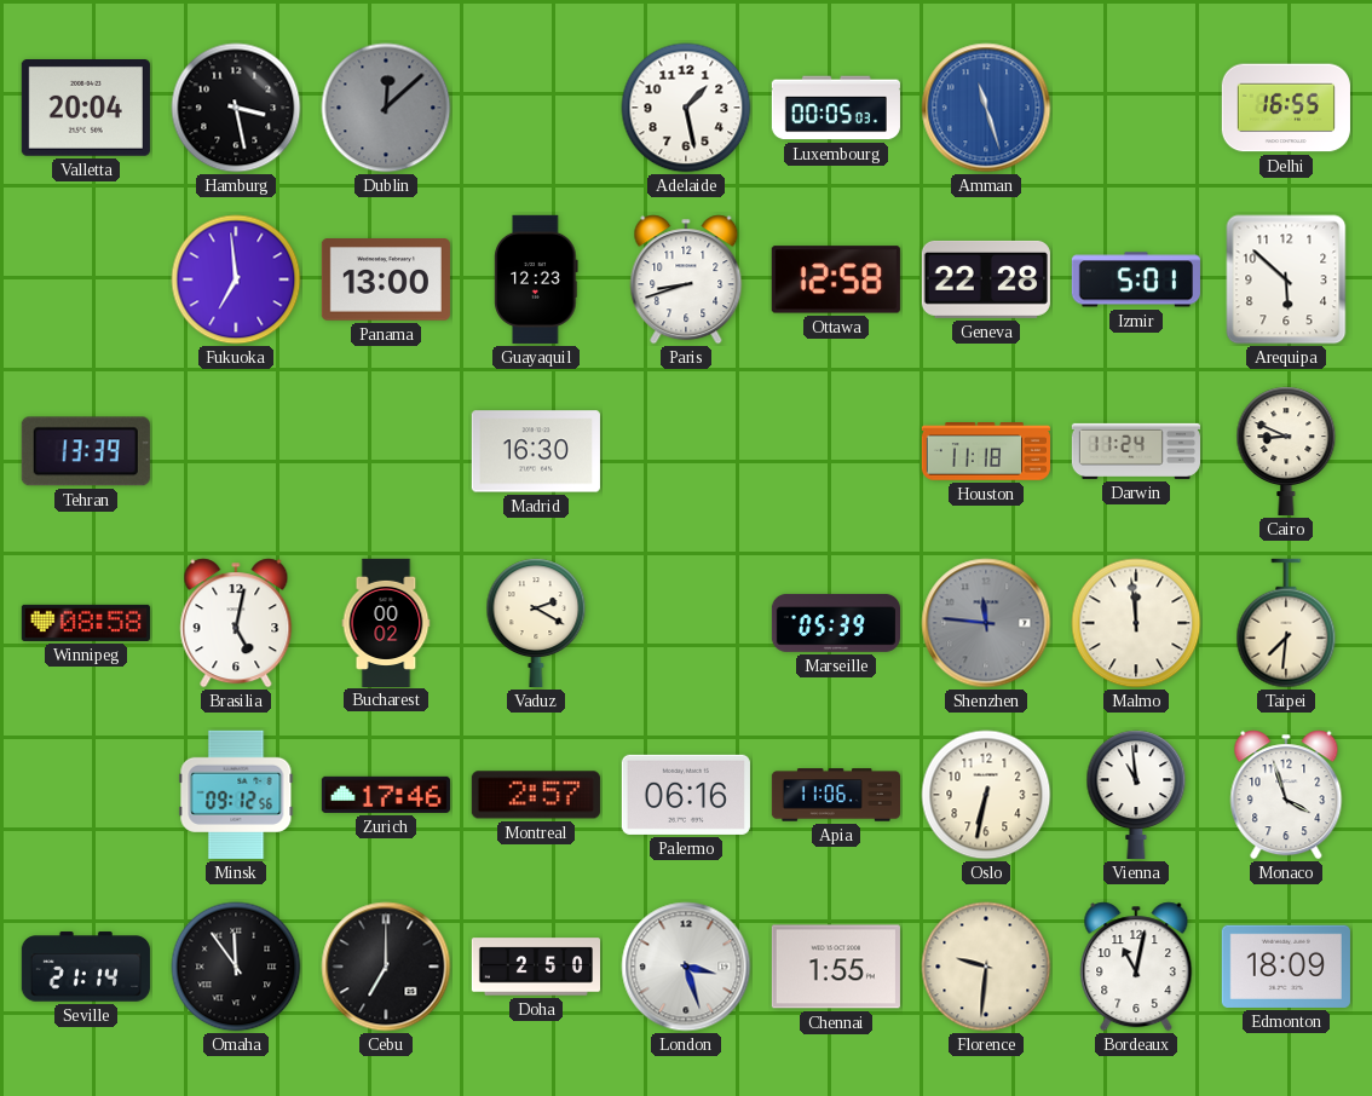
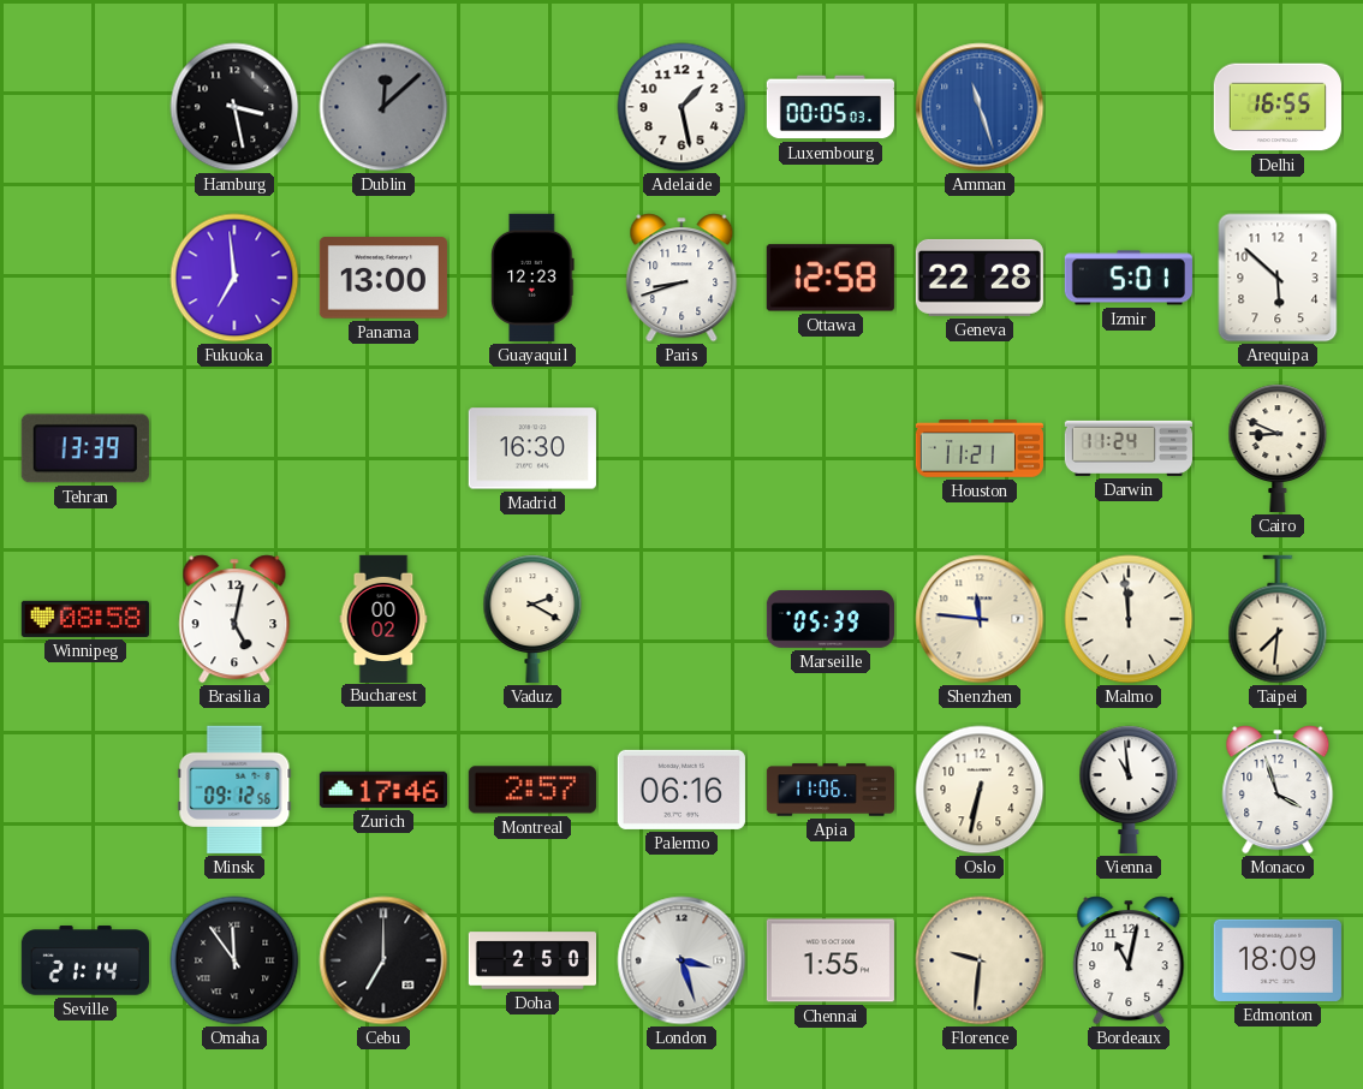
Valletta: 20:04 -> none (86, 109)
Houston: 11:18 -> 11:21 (978, 448)
Shenzhen dial: grey -> cream (980, 619)
